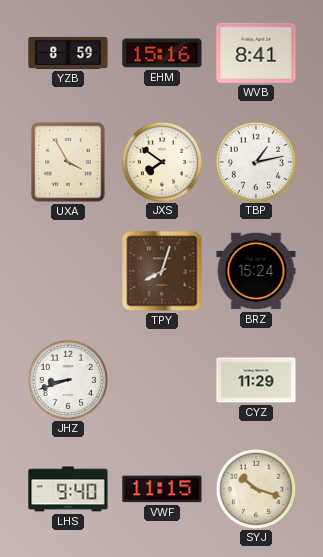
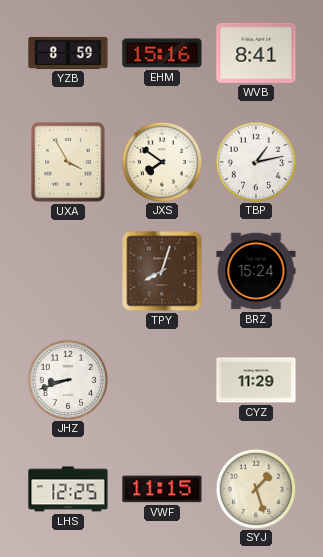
LHS: 9:40 -> 12:25 (68, 489)
SYJ: 10:18 -> 1:27 (255, 488)
